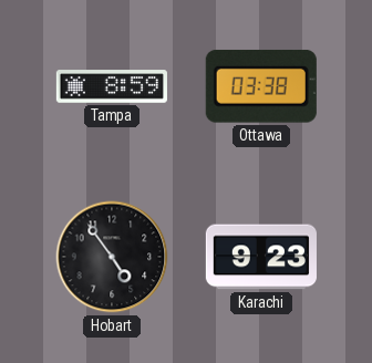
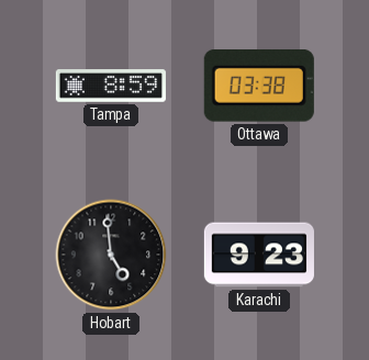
Hobart: 4:54 -> 4:59 (111, 255)
